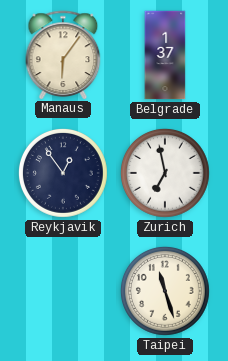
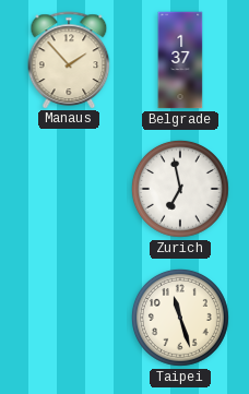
Manaus: 6:06 -> 1:53 (69, 60)
Reykjavik: 12:54 -> none (63, 173)
